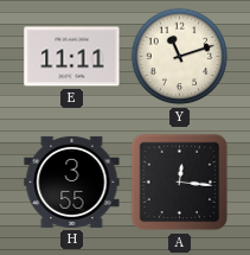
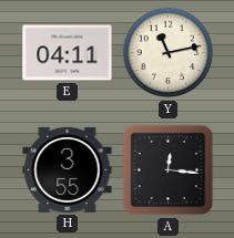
E: 11:11 -> 04:11 (68, 53)
Y: 11:12 -> 11:13 (169, 53)
